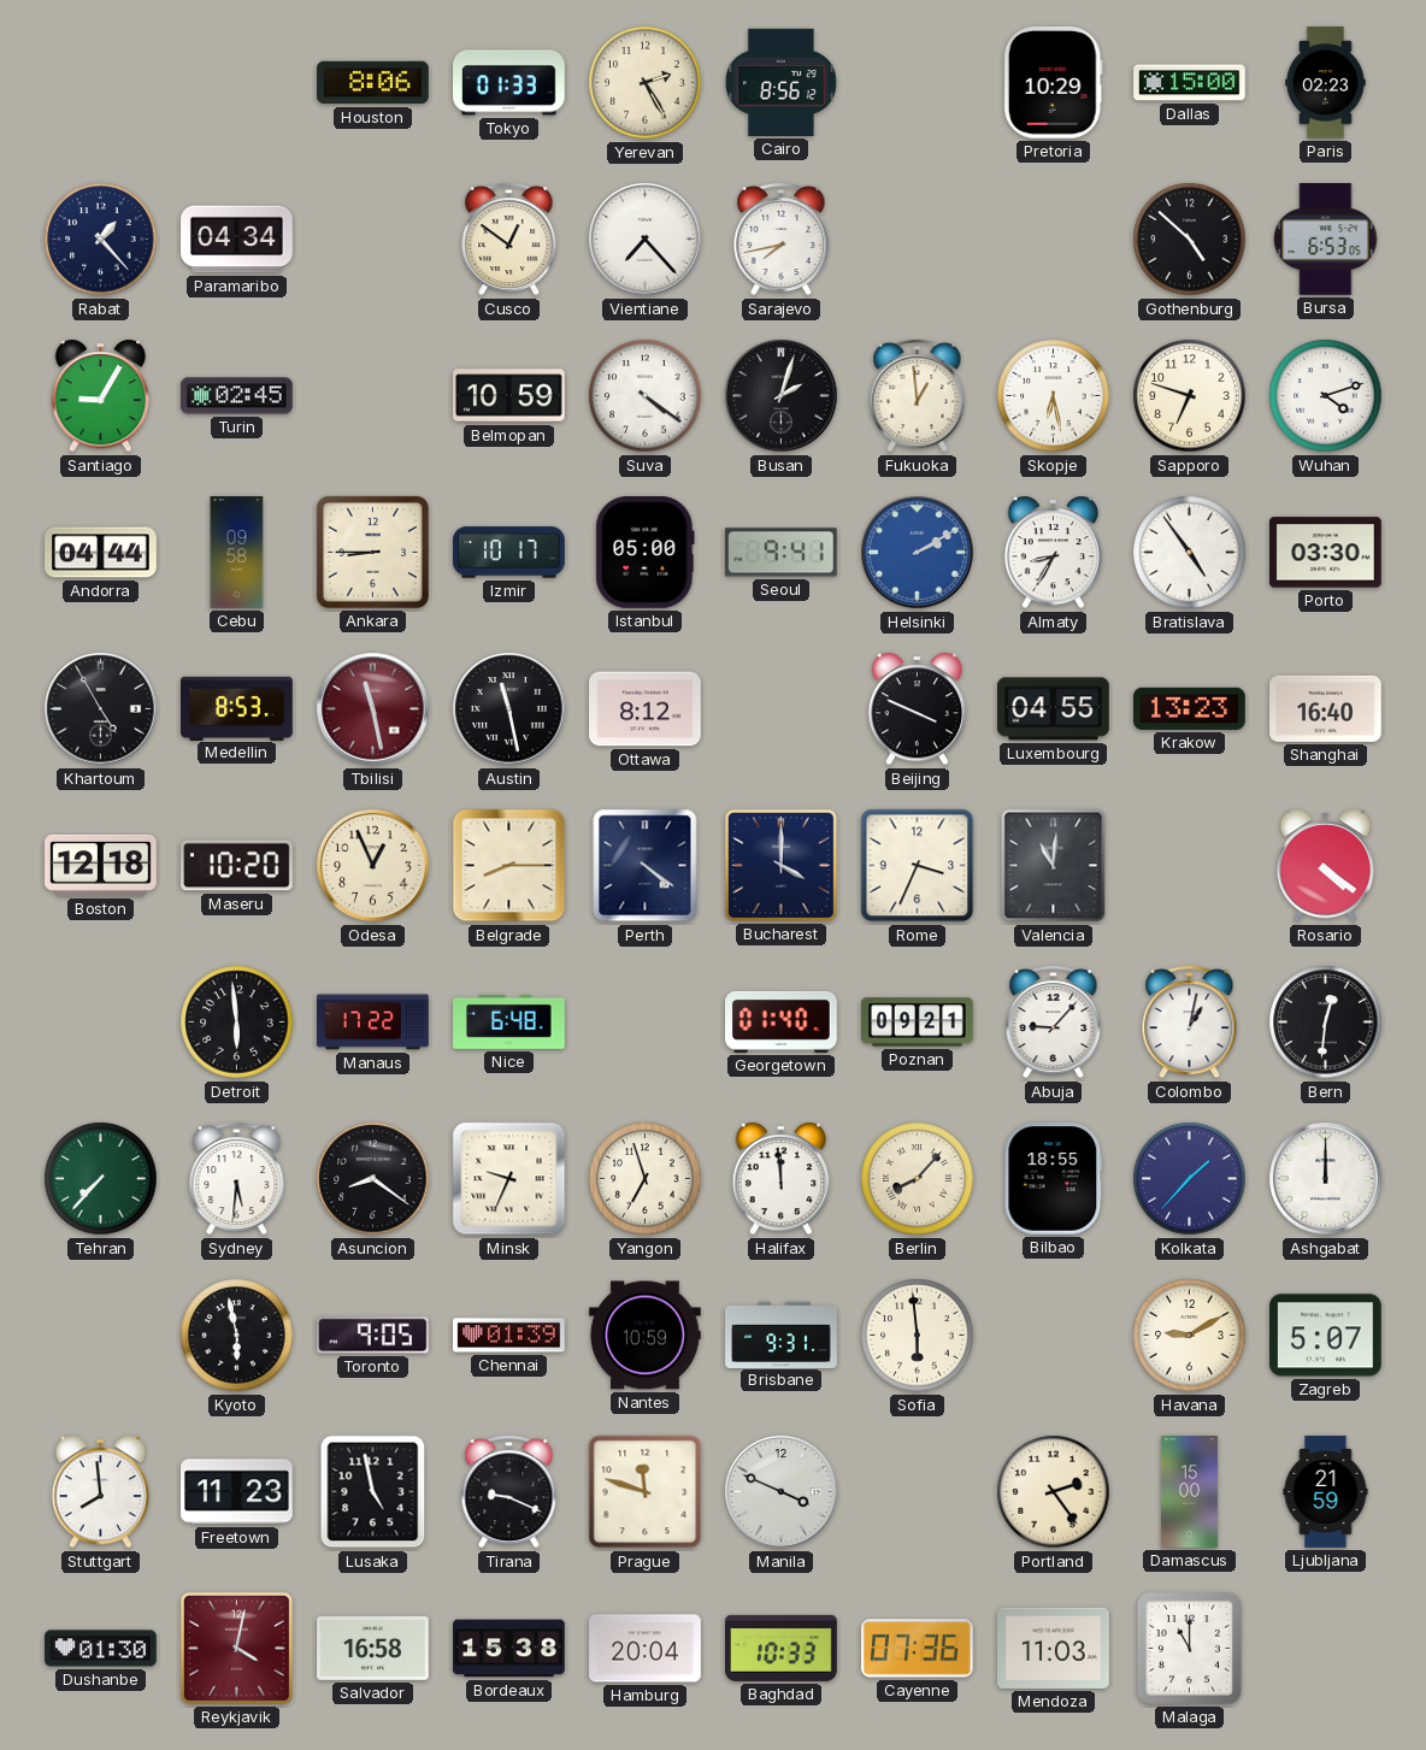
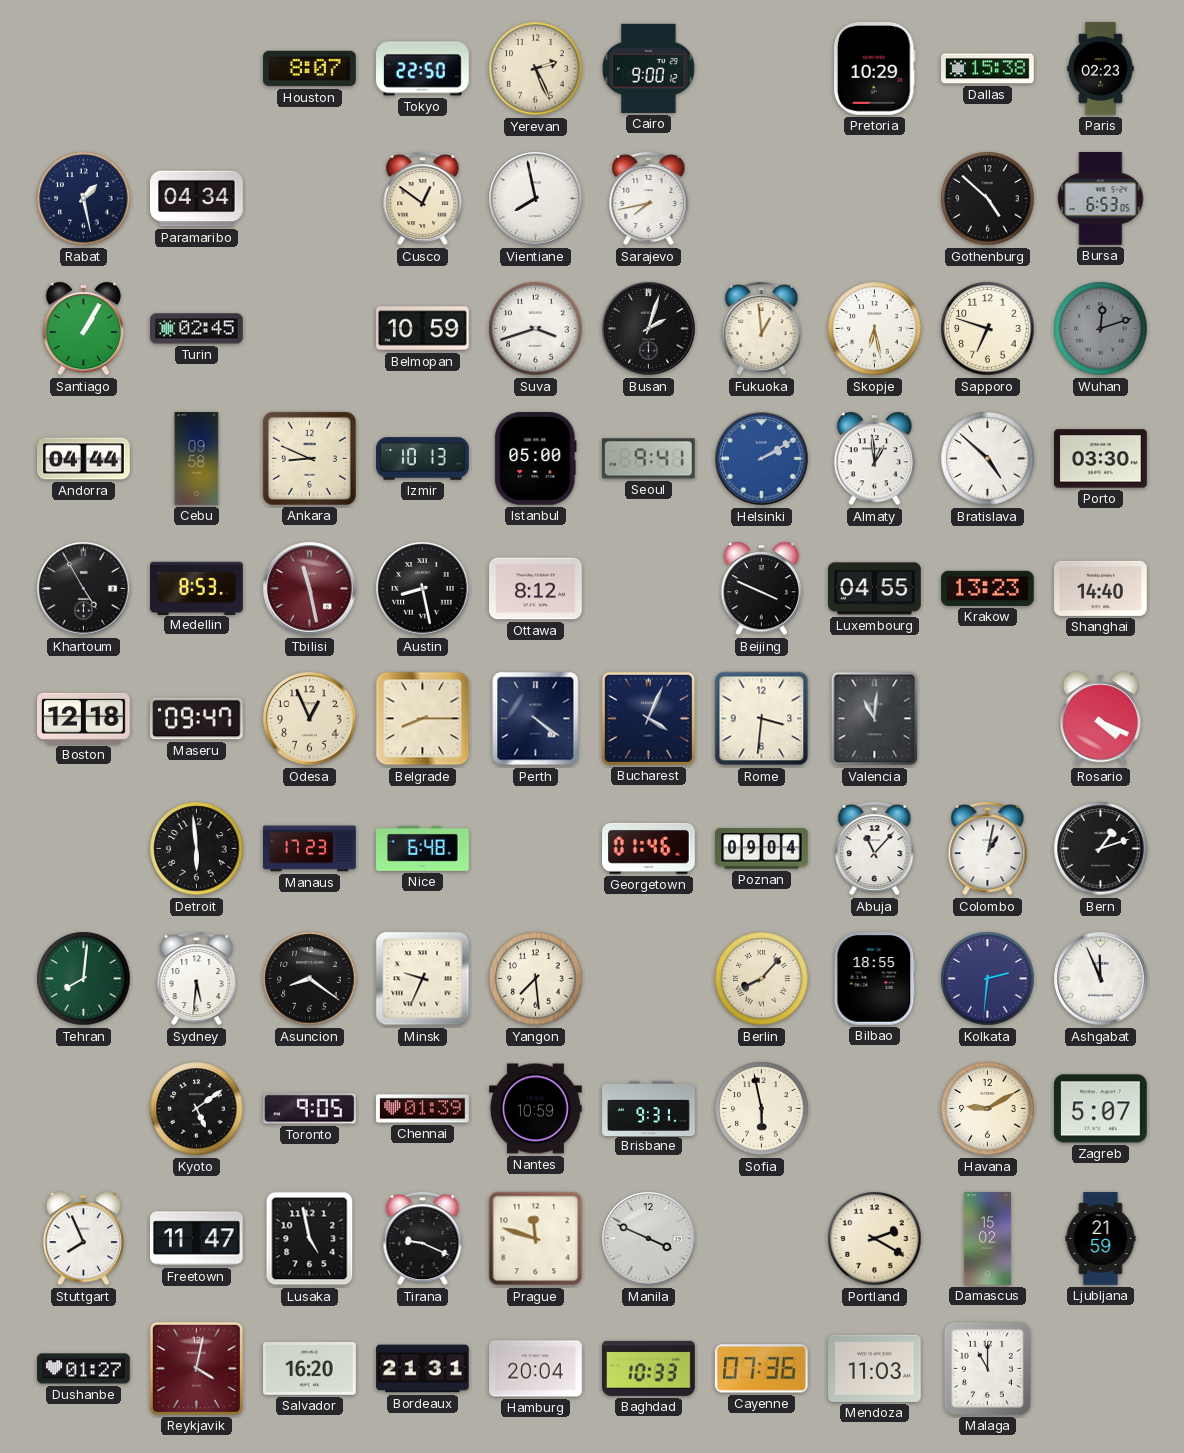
Houston: 8:06 -> 8:07 (310, 69)
Tokyo: 01:33 -> 22:50 (423, 69)
Yerevan: 2:25 -> 2:26 (536, 69)
Cairo: 8:56 -> 9:00 (648, 68)
Dallas: 15:00 -> 15:38 (988, 69)
Rabat: 1:23 -> 1:28 (84, 199)
Vientiane: 7:23 -> 7:58 (536, 199)
Santiago: 9:05 -> 1:05 (84, 329)
Suva: 4:21 -> 3:42 (536, 329)
Wuhan: 4:12 -> 12:12 (1101, 329)
Wuhan dial: white -> grey (1101, 329)
Ankara: 8:45 -> 8:49 (309, 458)
Izmir: 10:17 -> 10:13 (423, 459)
Almaty: 8:35 -> 12:59 (875, 459)
Bratislava: 4:54 -> 4:52 (988, 459)
Austin: 11:28 -> 8:28 (423, 589)
Shanghai: 16:40 -> 14:40 (1101, 588)
Maseru: 10:20 -> 09:47 (197, 719)
Bucharest: 4:00 -> 4:04 (648, 718)
Rome: 3:34 -> 3:31 (762, 719)
Rosario: 4:21 -> 4:19 (1101, 719)
Manaus: 17:22 -> 17:23 (310, 849)
Georgetown: 01:40 -> 01:46 (649, 848)
Poznan: 09:21 -> 09:04 (762, 849)
Abuja: 9:07 -> 11:07 (875, 849)
Bern: 12:31 -> 1:12 (1101, 849)
Tehran: 7:37 -> 8:01 (84, 979)
Yangon: 6:57 -> 7:29 (536, 979)
Halifax: 11:59 -> none (782, 1179)
Kolkata: 1:37 -> 2:31 (988, 979)
Ashgabat: 12:00 -> 11:56 (1101, 979)
Kyoto: 5:58 -> 5:09 (197, 1109)
Sofia: 5:59 -> 5:58 (762, 1109)
Stuttgart: 7:59 -> 7:56 (84, 1239)
Freetown: 11:23 -> 11:47 (197, 1239)
Portland: 2:24 -> 2:20 (875, 1239)
Damascus: 15:00 -> 15:02 (987, 1239)
Dushanbe: 01:30 -> 01:27 (84, 1369)
Salvador: 16:58 -> 16:20 (310, 1369)
Bordeaux: 15:38 -> 21:31 (423, 1369)
